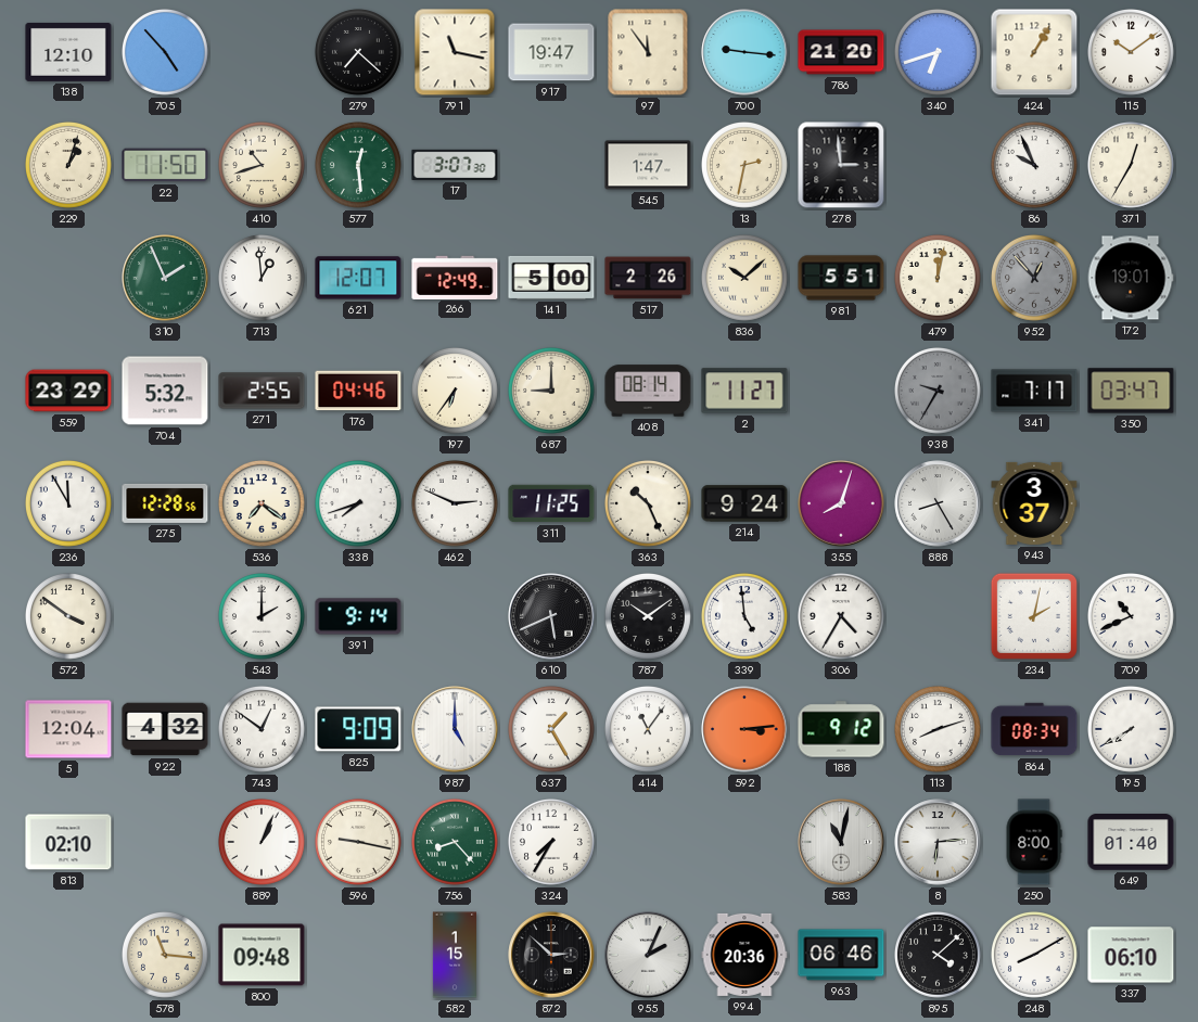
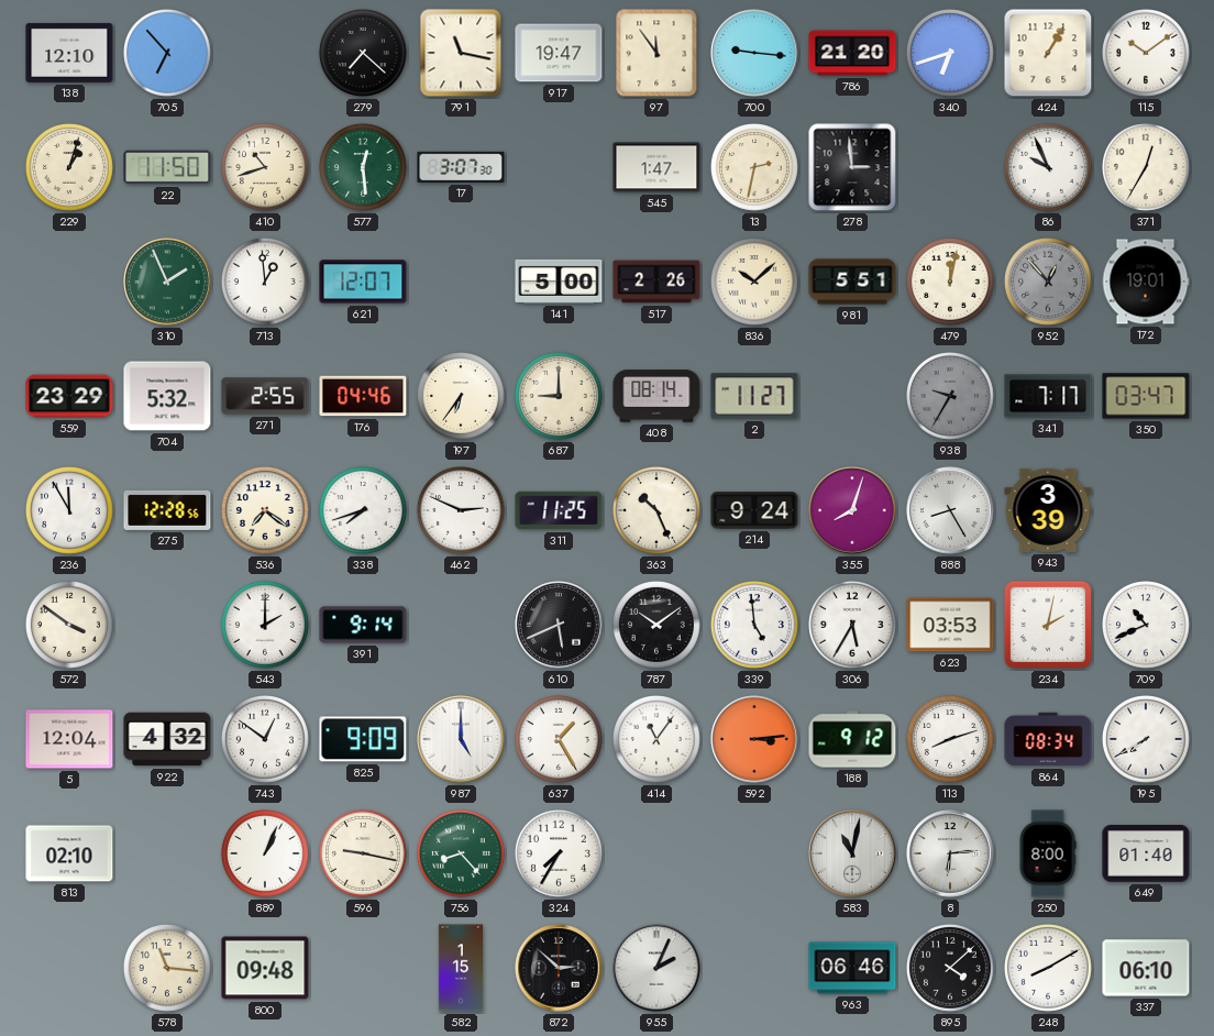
705: 4:53 -> 6:53 (168, 54)
266: 12:49 -> none (455, 277)
943: 3:37 -> 3:39 (1048, 510)
306: 4:35 -> 5:35 (853, 626)
623: none -> 03:53 (950, 625)
994: 20:36 -> none (744, 955)
